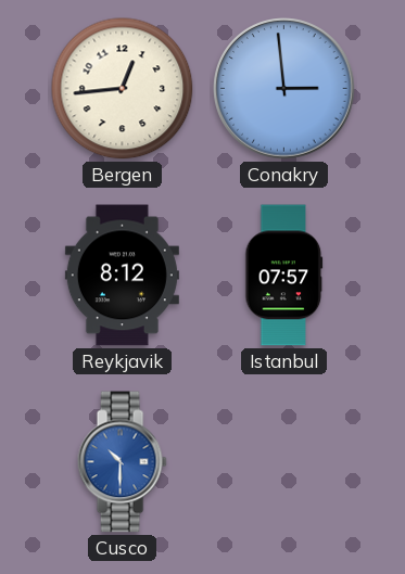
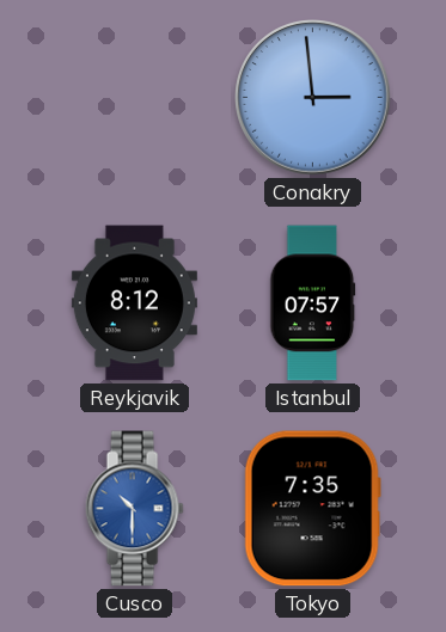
Bergen: 12:44 -> none (123, 89)
Tokyo: none -> 7:35 (312, 509)
